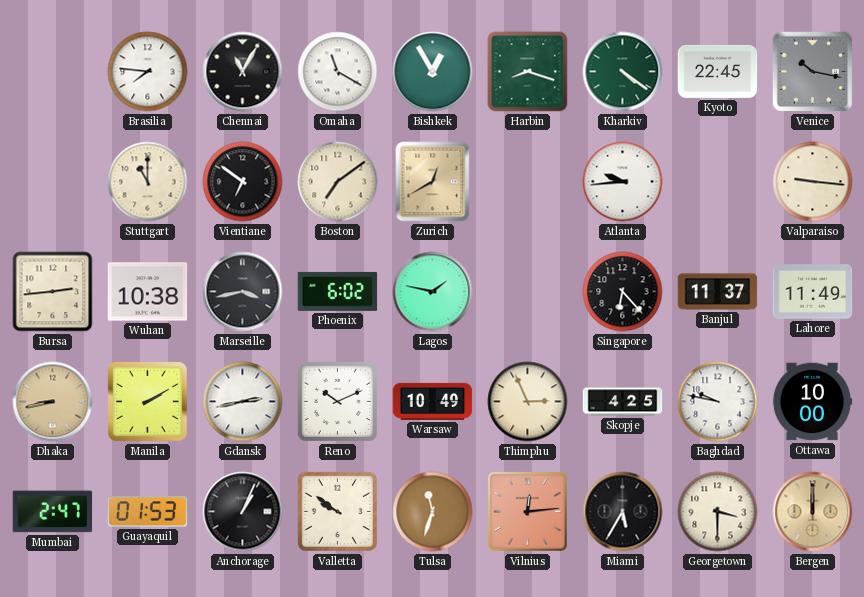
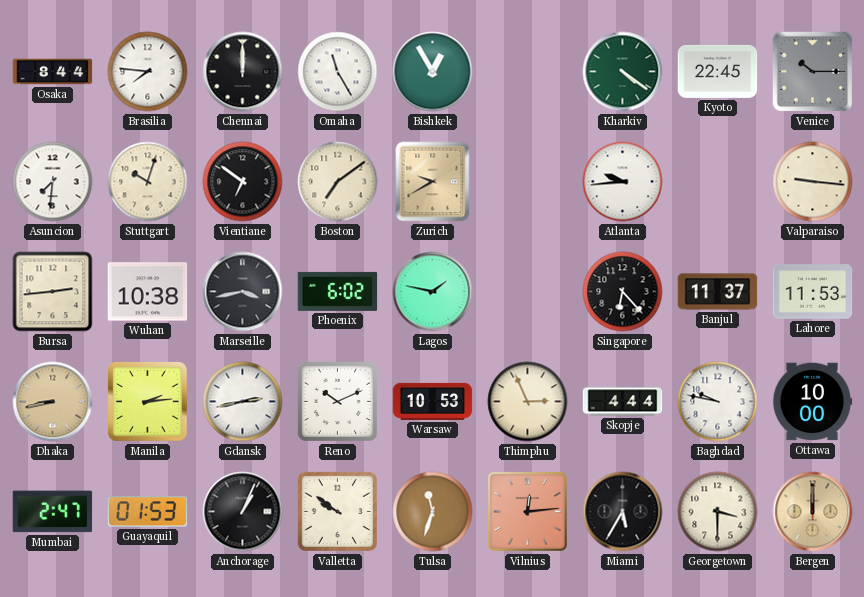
Osaka: none -> 8:44 (53, 72)
Chennai: 11:05 -> 12:00 (243, 72)
Omaha: 11:20 -> 11:25 (338, 72)
Harbin: 8:18 -> none (528, 72)
Venice: 10:17 -> 10:15 (813, 72)
Asuncion: none -> 7:31 (53, 182)
Stuttgart: 11:00 -> 10:03 (148, 182)
Zurich: 12:40 -> 9:40 (433, 182)
Lahore: 11:49 -> 11:53 (813, 292)
Manila: 2:10 -> 2:14 (148, 402)
Warsaw: 10:49 -> 10:53 (433, 401)
Skopje: 4:25 -> 4:44 (623, 402)
